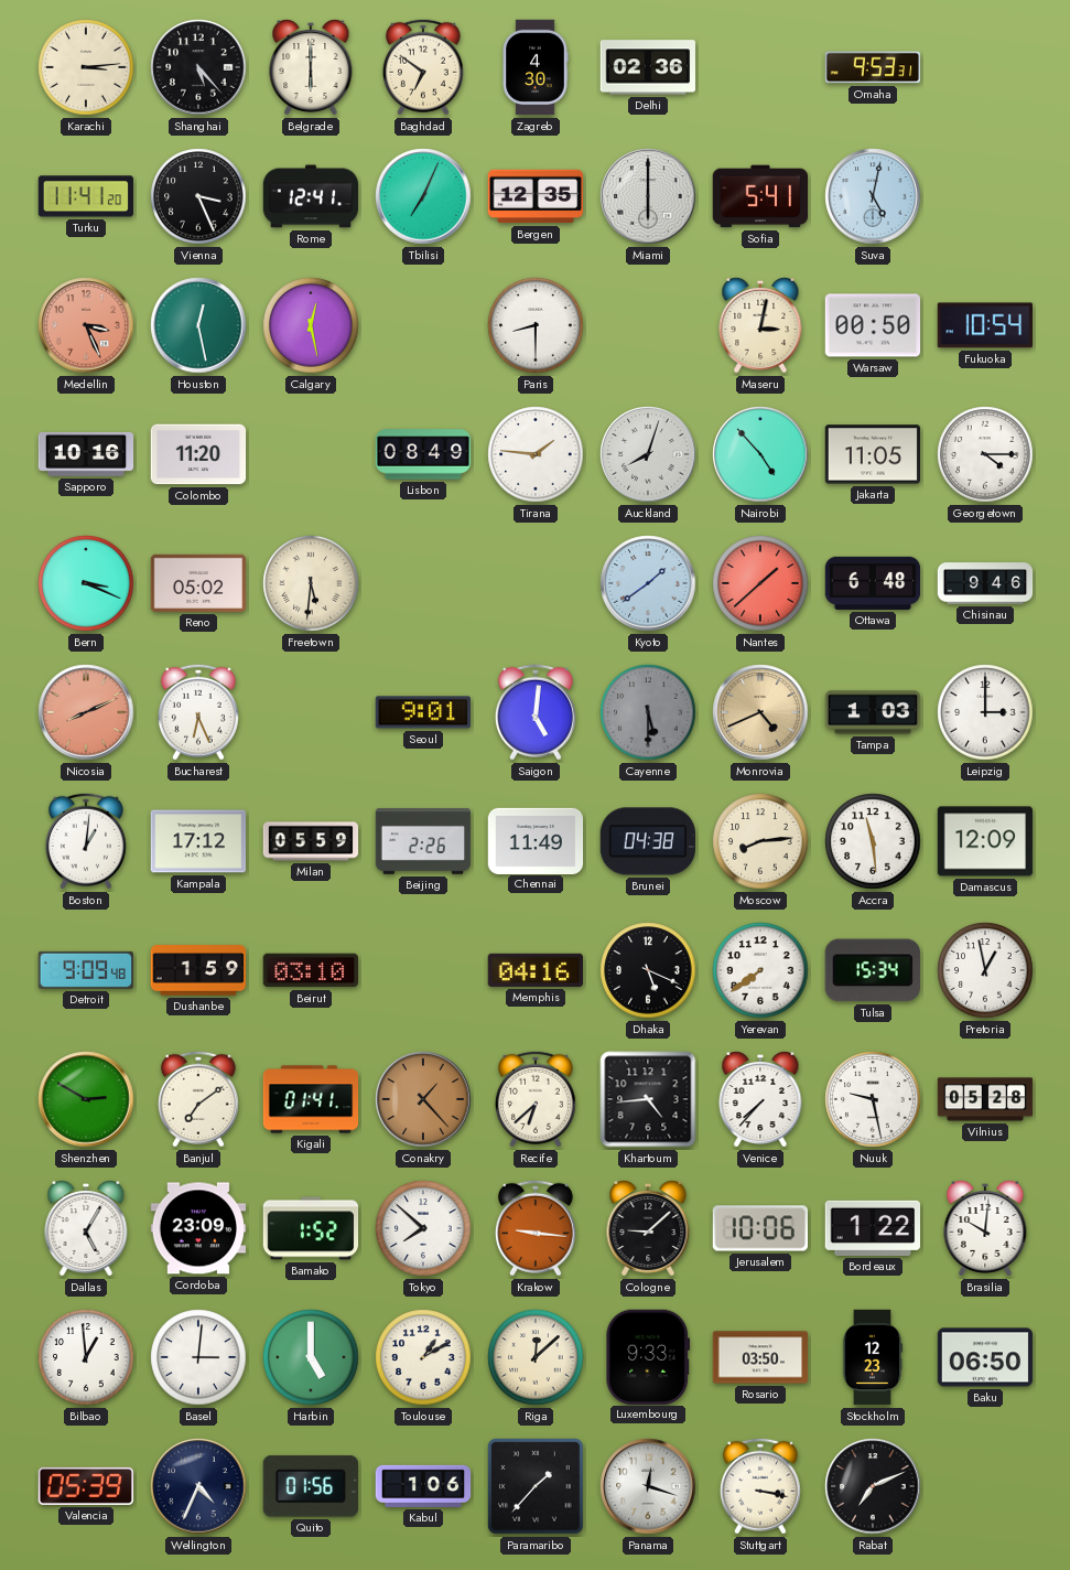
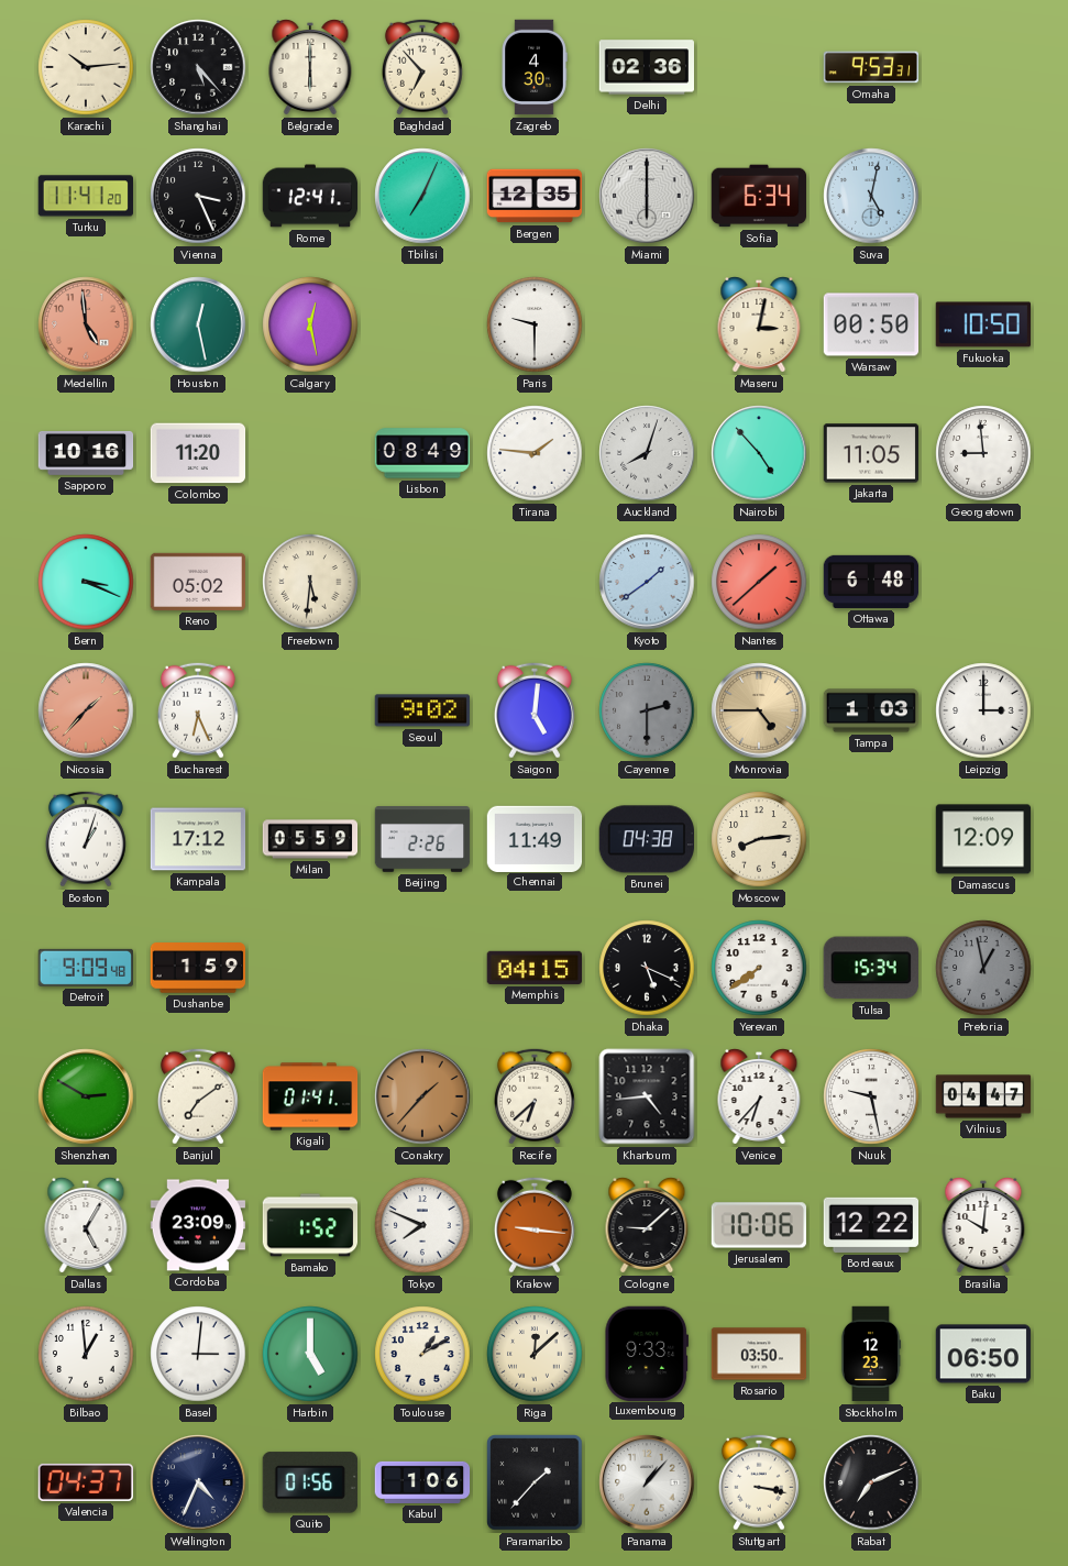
Karachi: 3:14 -> 10:14 (86, 67)
Baghdad: 6:51 -> 6:53 (422, 67)
Sofia: 5:41 -> 6:34 (759, 196)
Medellin: 3:26 -> 4:59 (86, 324)
Paris: 8:30 -> 9:30 (535, 324)
Fukuoka: 10:54 -> 10:50 (982, 324)
Georgetown: 4:15 -> 8:59 (983, 453)
Chisinau: 9:46 -> none (985, 583)
Nicosia: 8:11 -> 1:37 (86, 710)
Seoul: 9:01 -> 9:02 (421, 710)
Cayenne: 5:30 -> 2:30 (647, 710)
Monrovia: 4:41 -> 4:45 (759, 710)
Boston: 1:01 -> 1:03 (86, 839)
Accra: 11:29 -> none (873, 841)
Beirut: 03:10 -> none (310, 970)
Memphis: 04:16 -> 04:15 (533, 968)
Pretoria dial: white -> grey (983, 968)
Conakry: 1:23 -> 1:37 (422, 1096)
Venice: 7:37 -> 6:37 (759, 1098)
Vilnius: 05:28 -> 04:47 (983, 1096)
Tokyo: 7:52 -> 7:49 (422, 1225)
Bordeaux: 1:22 -> 12:22 (870, 1225)
Valencia: 05:39 -> 04:37 (86, 1482)
Panama: 12:18 -> 1:07 (647, 1482)
